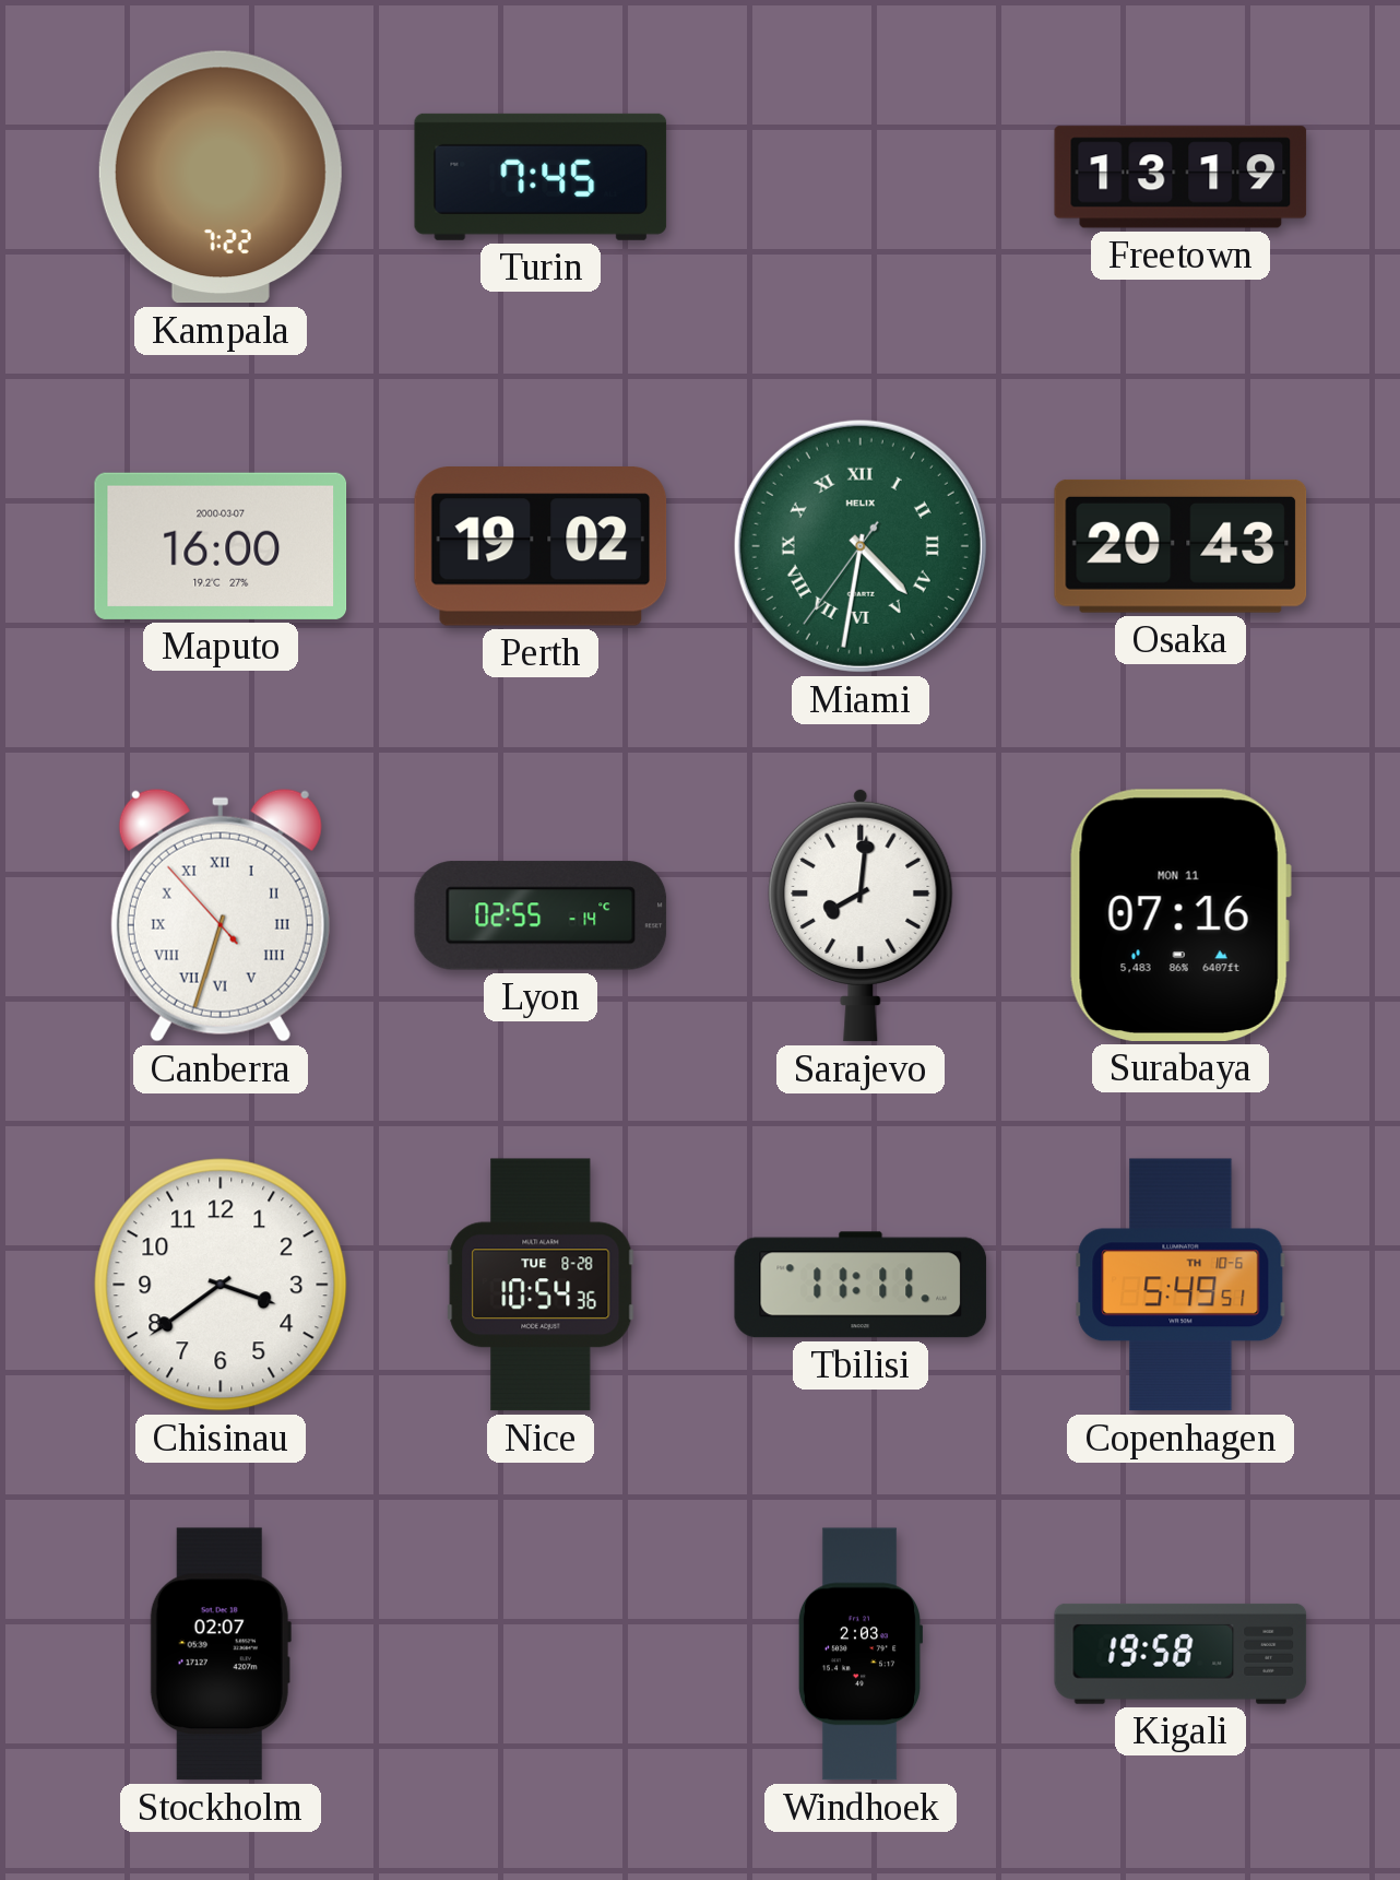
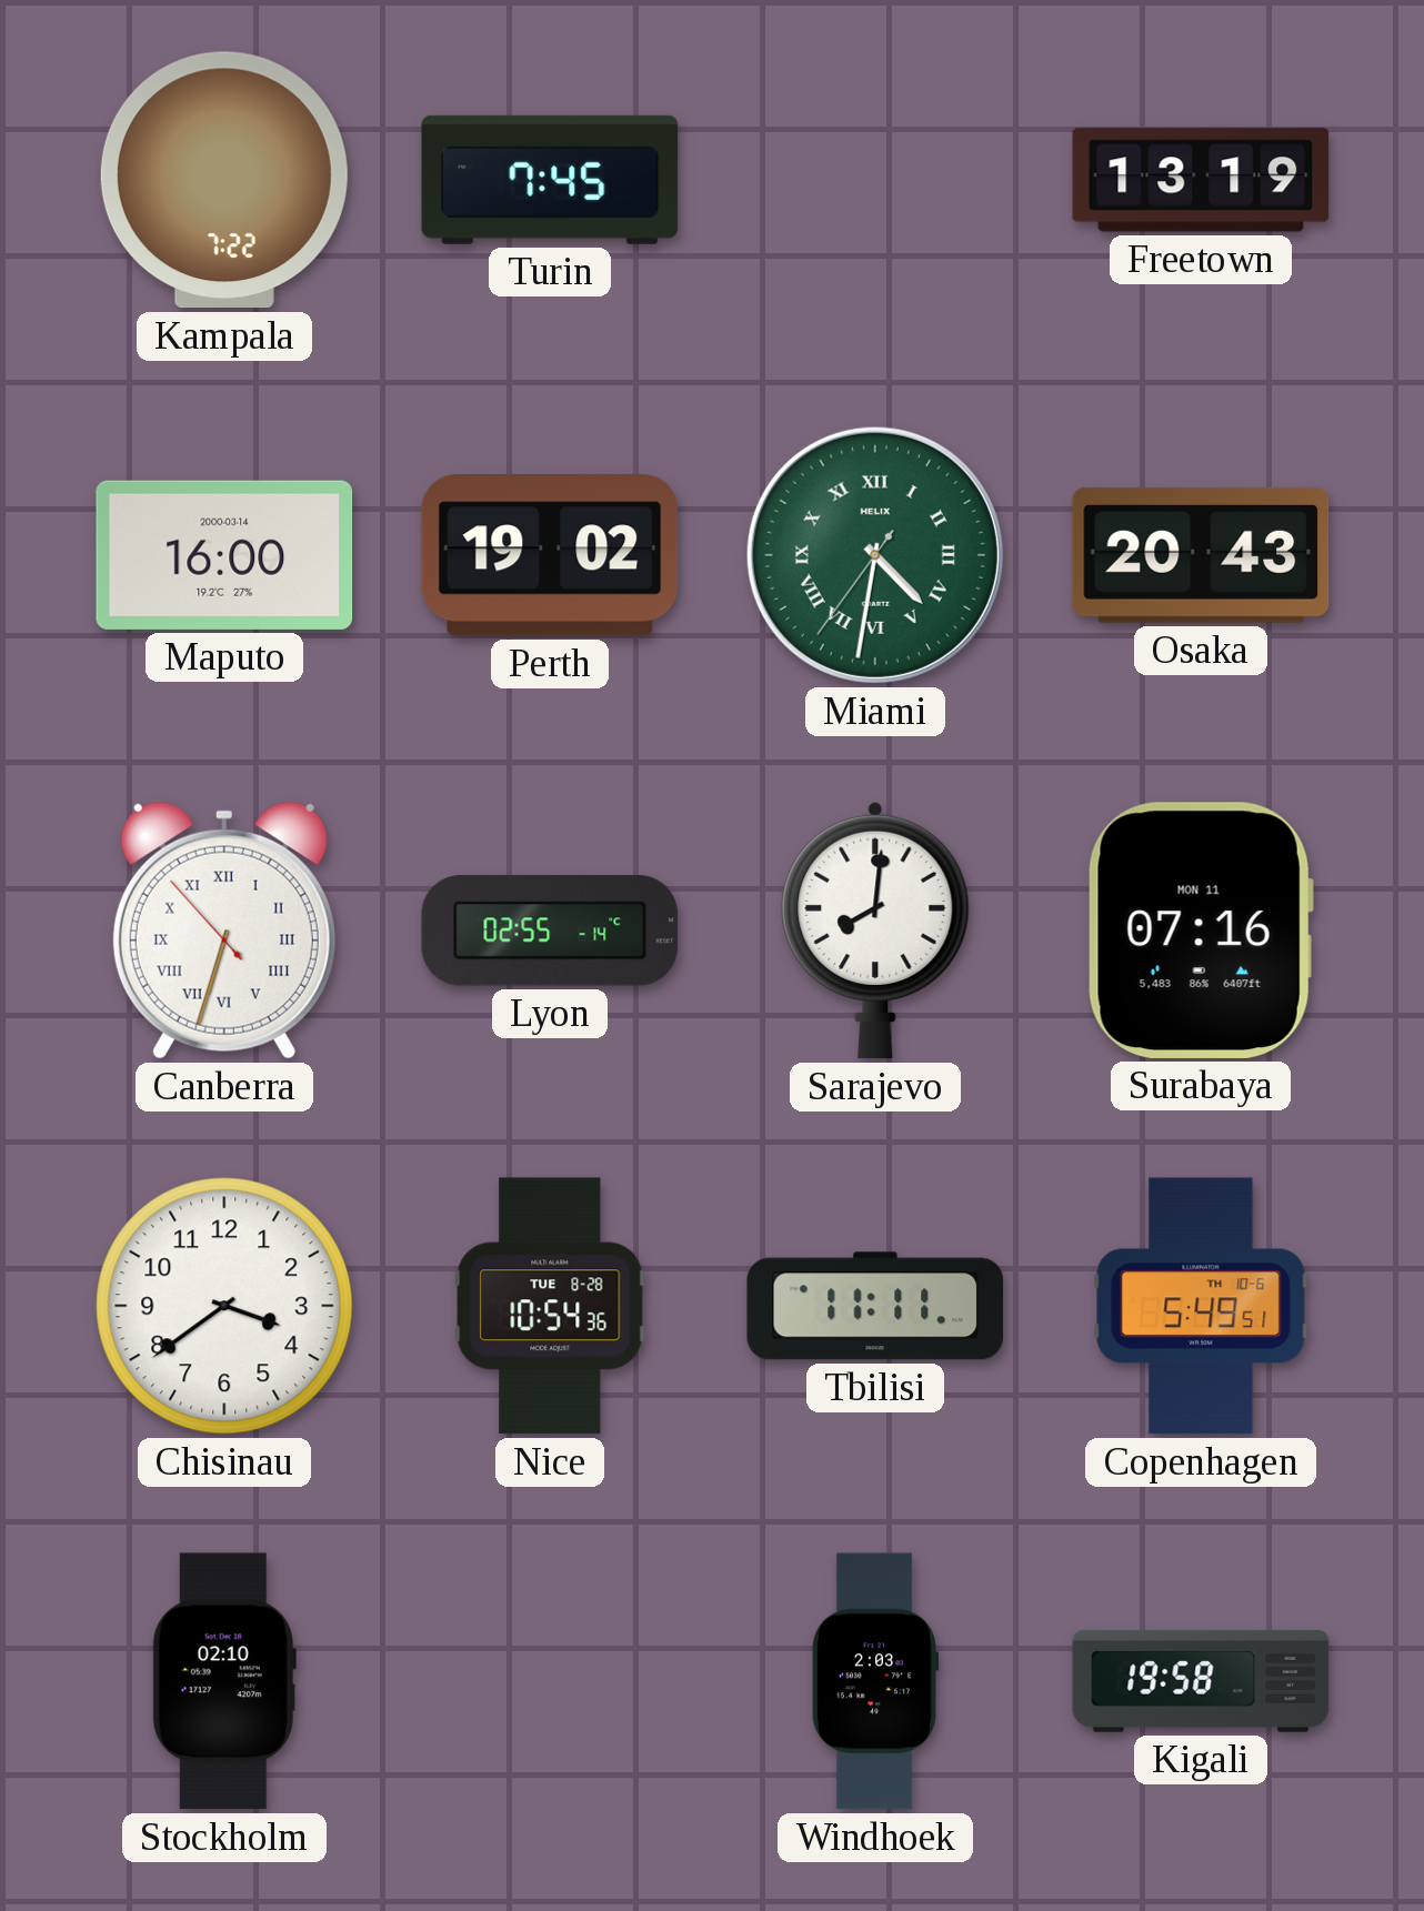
Maputo date: 2000-03-07 -> 2000-03-14 (224, 555)
Stockholm: 02:07 -> 02:10 (224, 1681)
